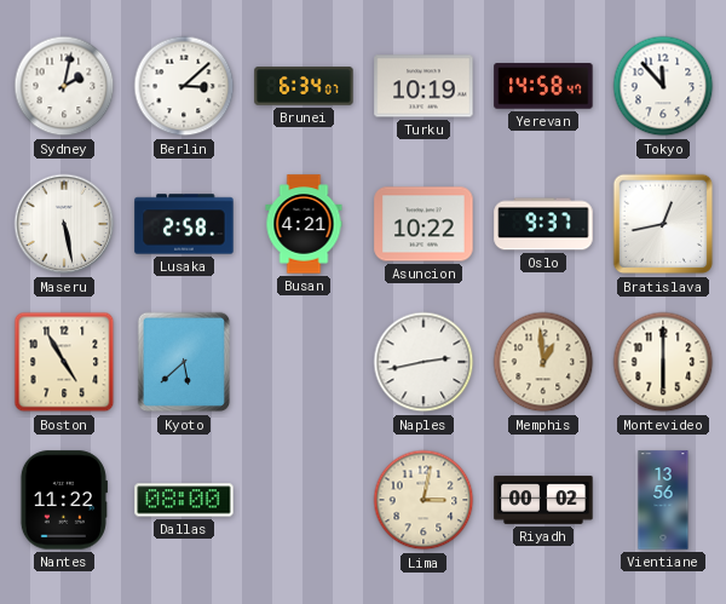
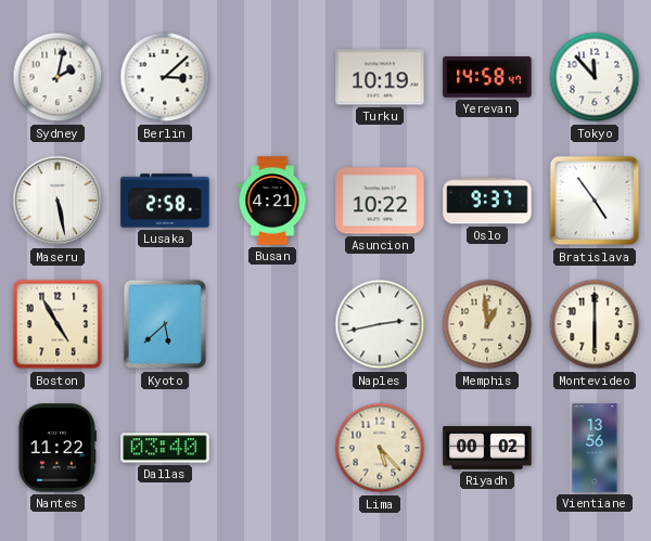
Brunei: 6:34 -> none (304, 86)
Bratislava: 12:43 -> 4:54 (595, 201)
Dallas: 08:00 -> 03:40 (165, 448)
Lima: 3:02 -> 5:23 (380, 448)
